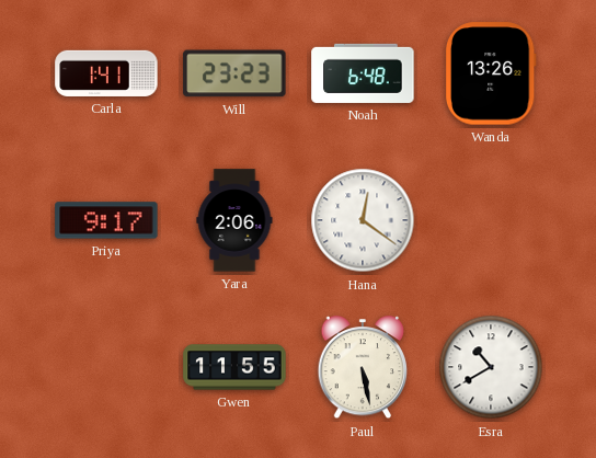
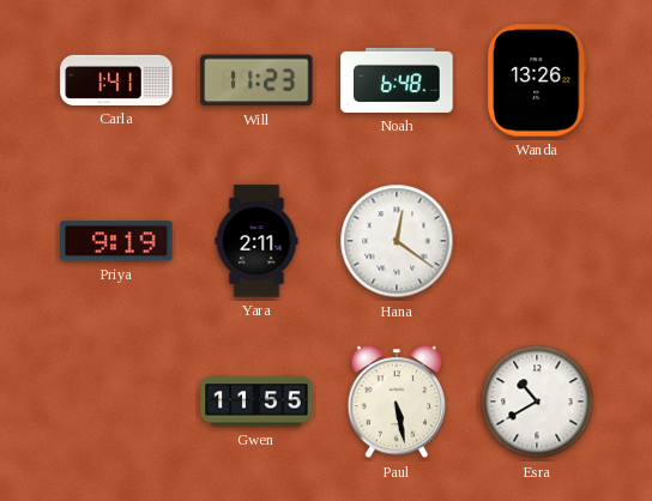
Will: 23:23 -> 11:23 (256, 80)
Priya: 9:17 -> 9:19 (116, 241)
Yara: 2:06 -> 2:11 (256, 241)
